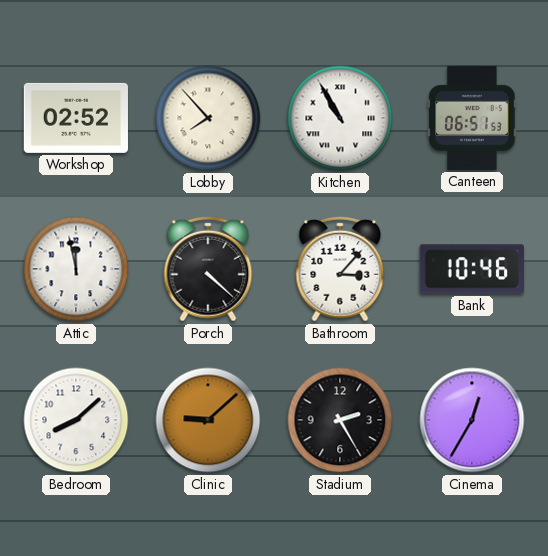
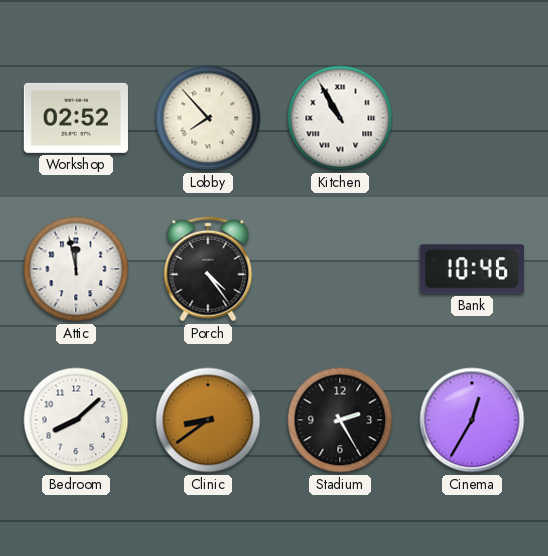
Canteen: 06:51 -> none (472, 118)
Porch: 4:22 -> 4:24 (208, 269)
Bathroom: 3:07 -> none (340, 269)
Clinic: 9:08 -> 8:39 (208, 420)
